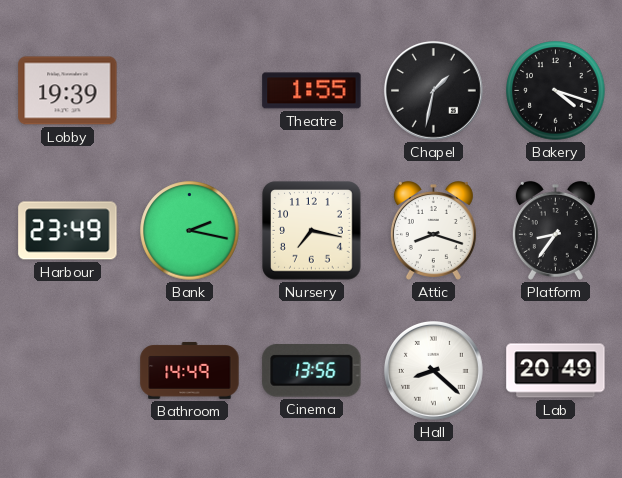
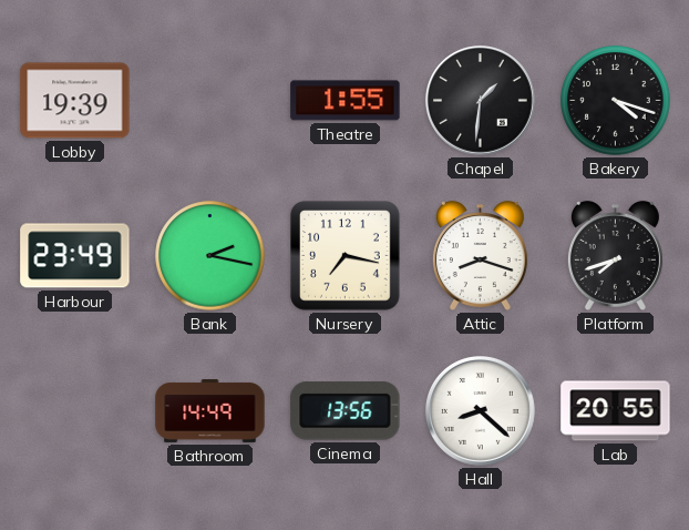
Chapel: 1:32 -> 1:31 (481, 101)
Platform: 8:36 -> 7:42 (615, 256)
Lab: 20:49 -> 20:55 (616, 411)
